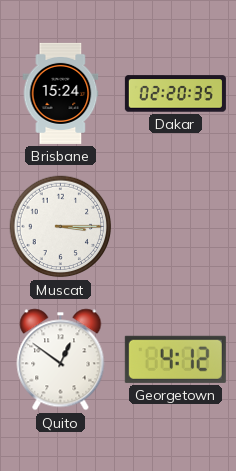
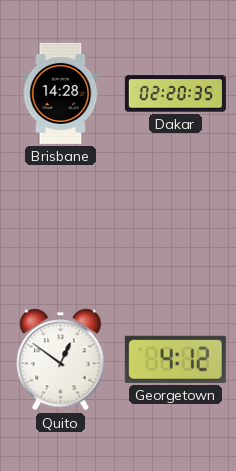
Brisbane: 15:24 -> 14:28 (61, 93)
Muscat: 3:15 -> none (61, 227)
